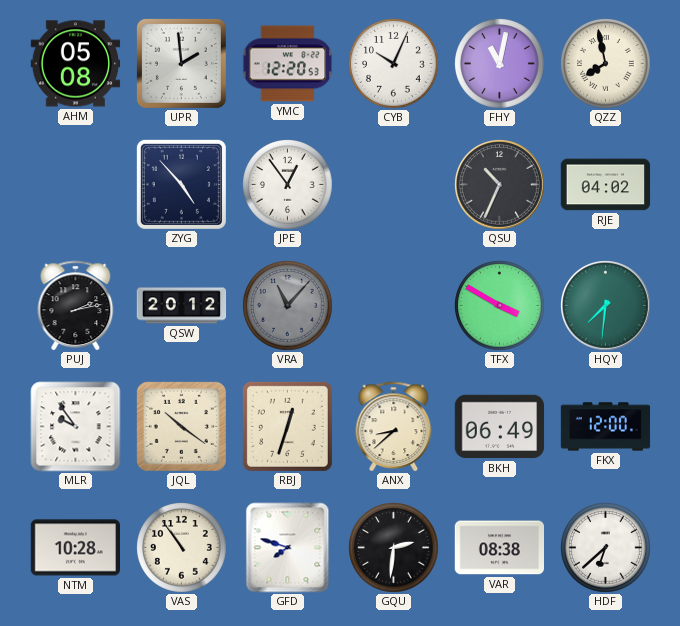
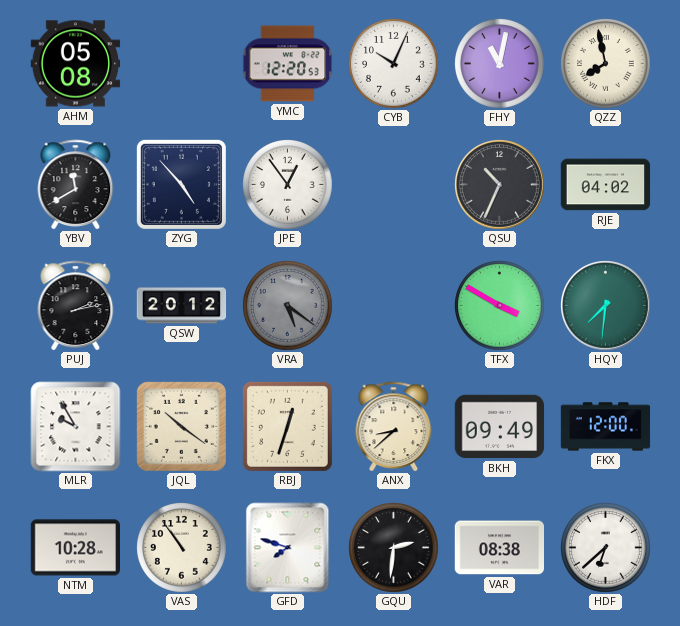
UPR: 1:59 -> none (181, 63)
YBV: none -> 11:40 (76, 185)
VRA: 11:07 -> 5:21 (288, 306)
MLR: 9:54 -> 9:55 (76, 427)
BKH: 06:49 -> 09:49 (500, 427)
